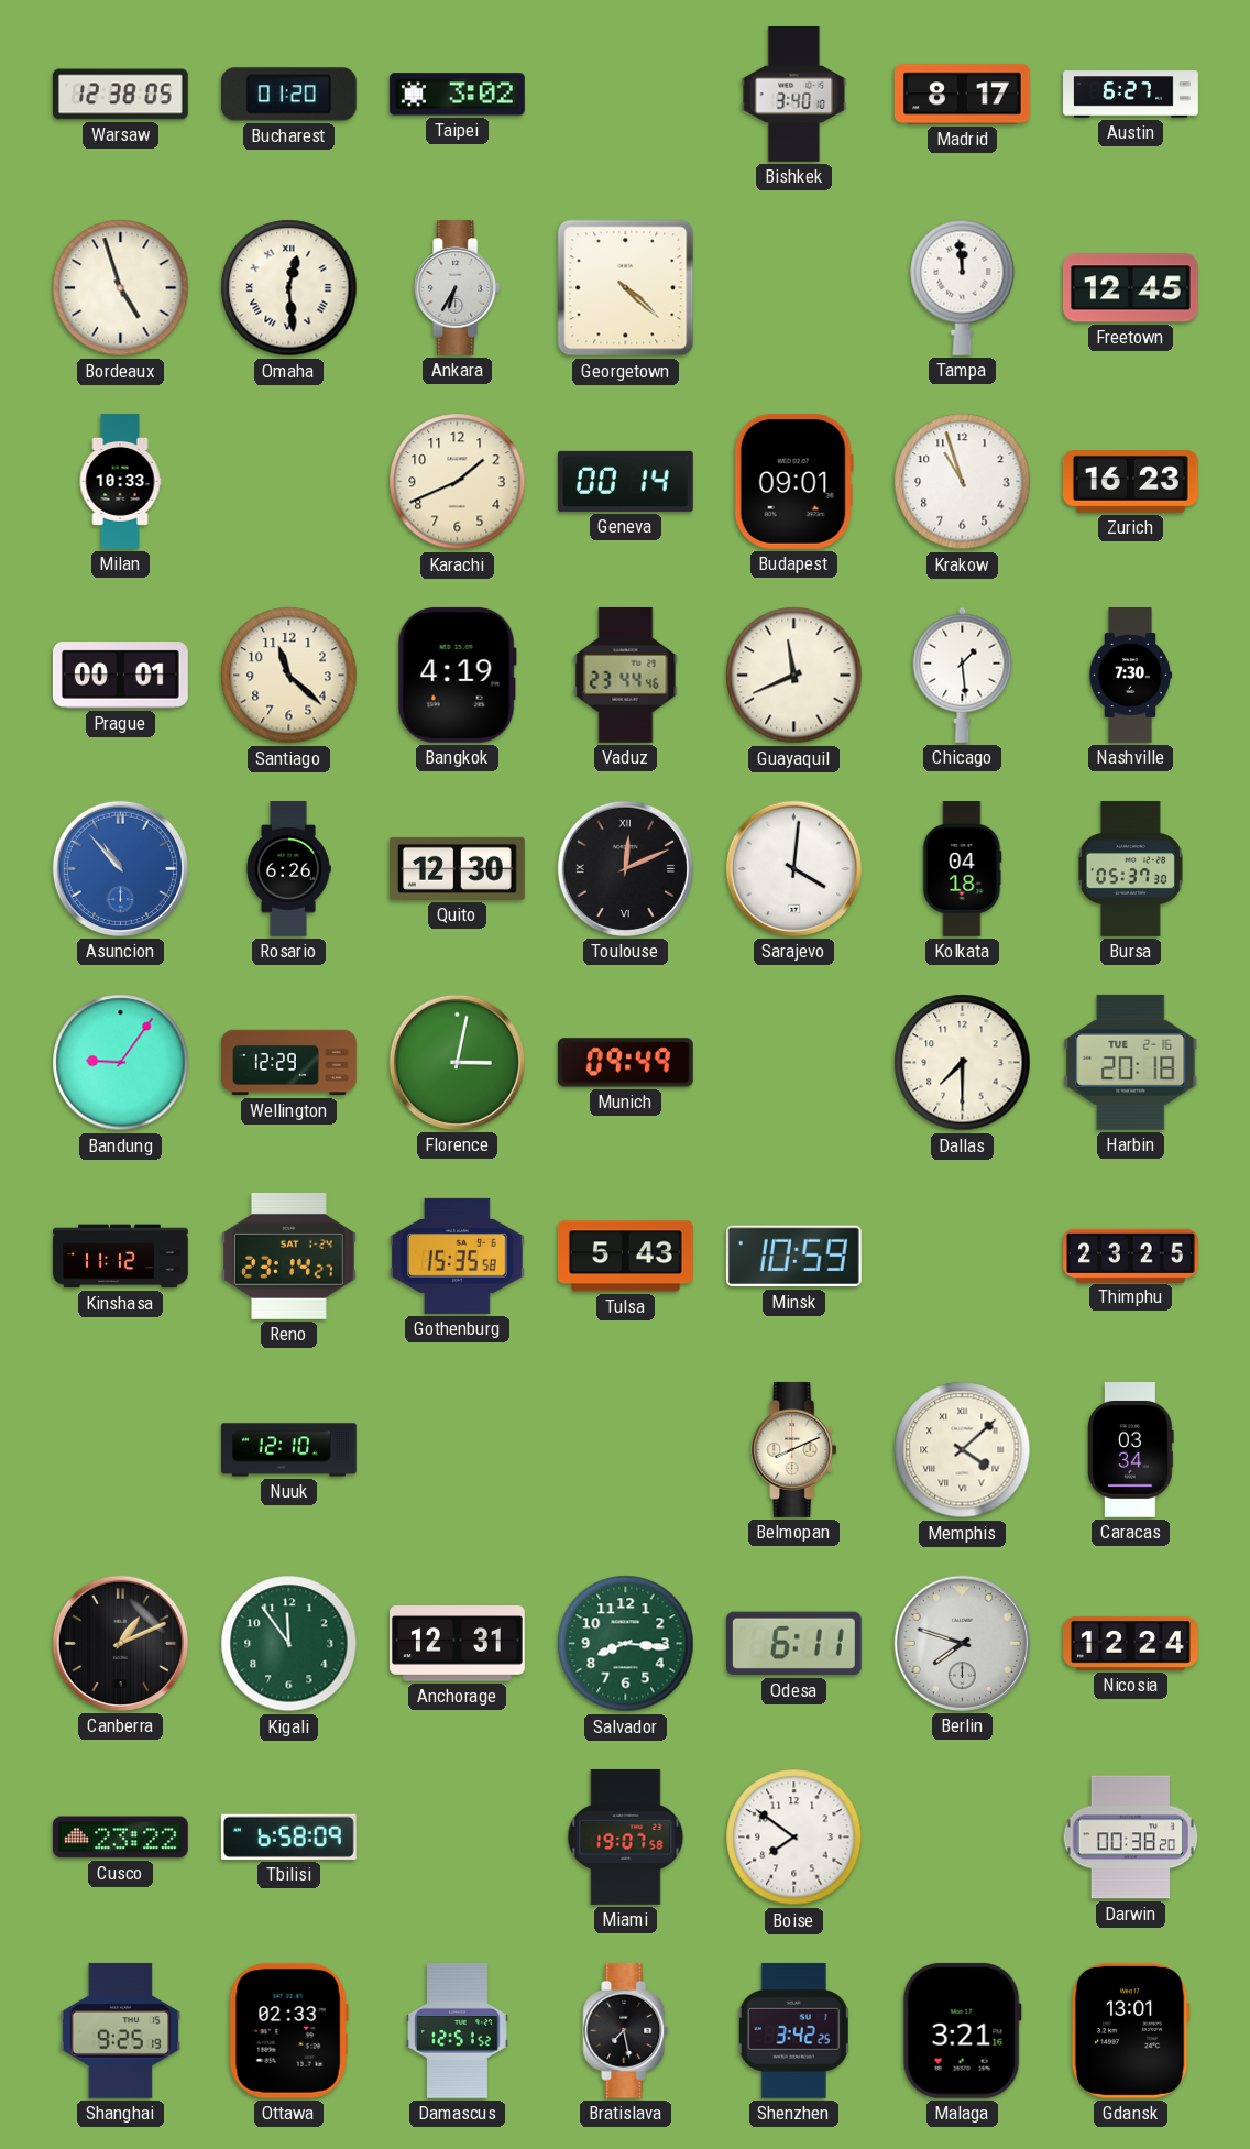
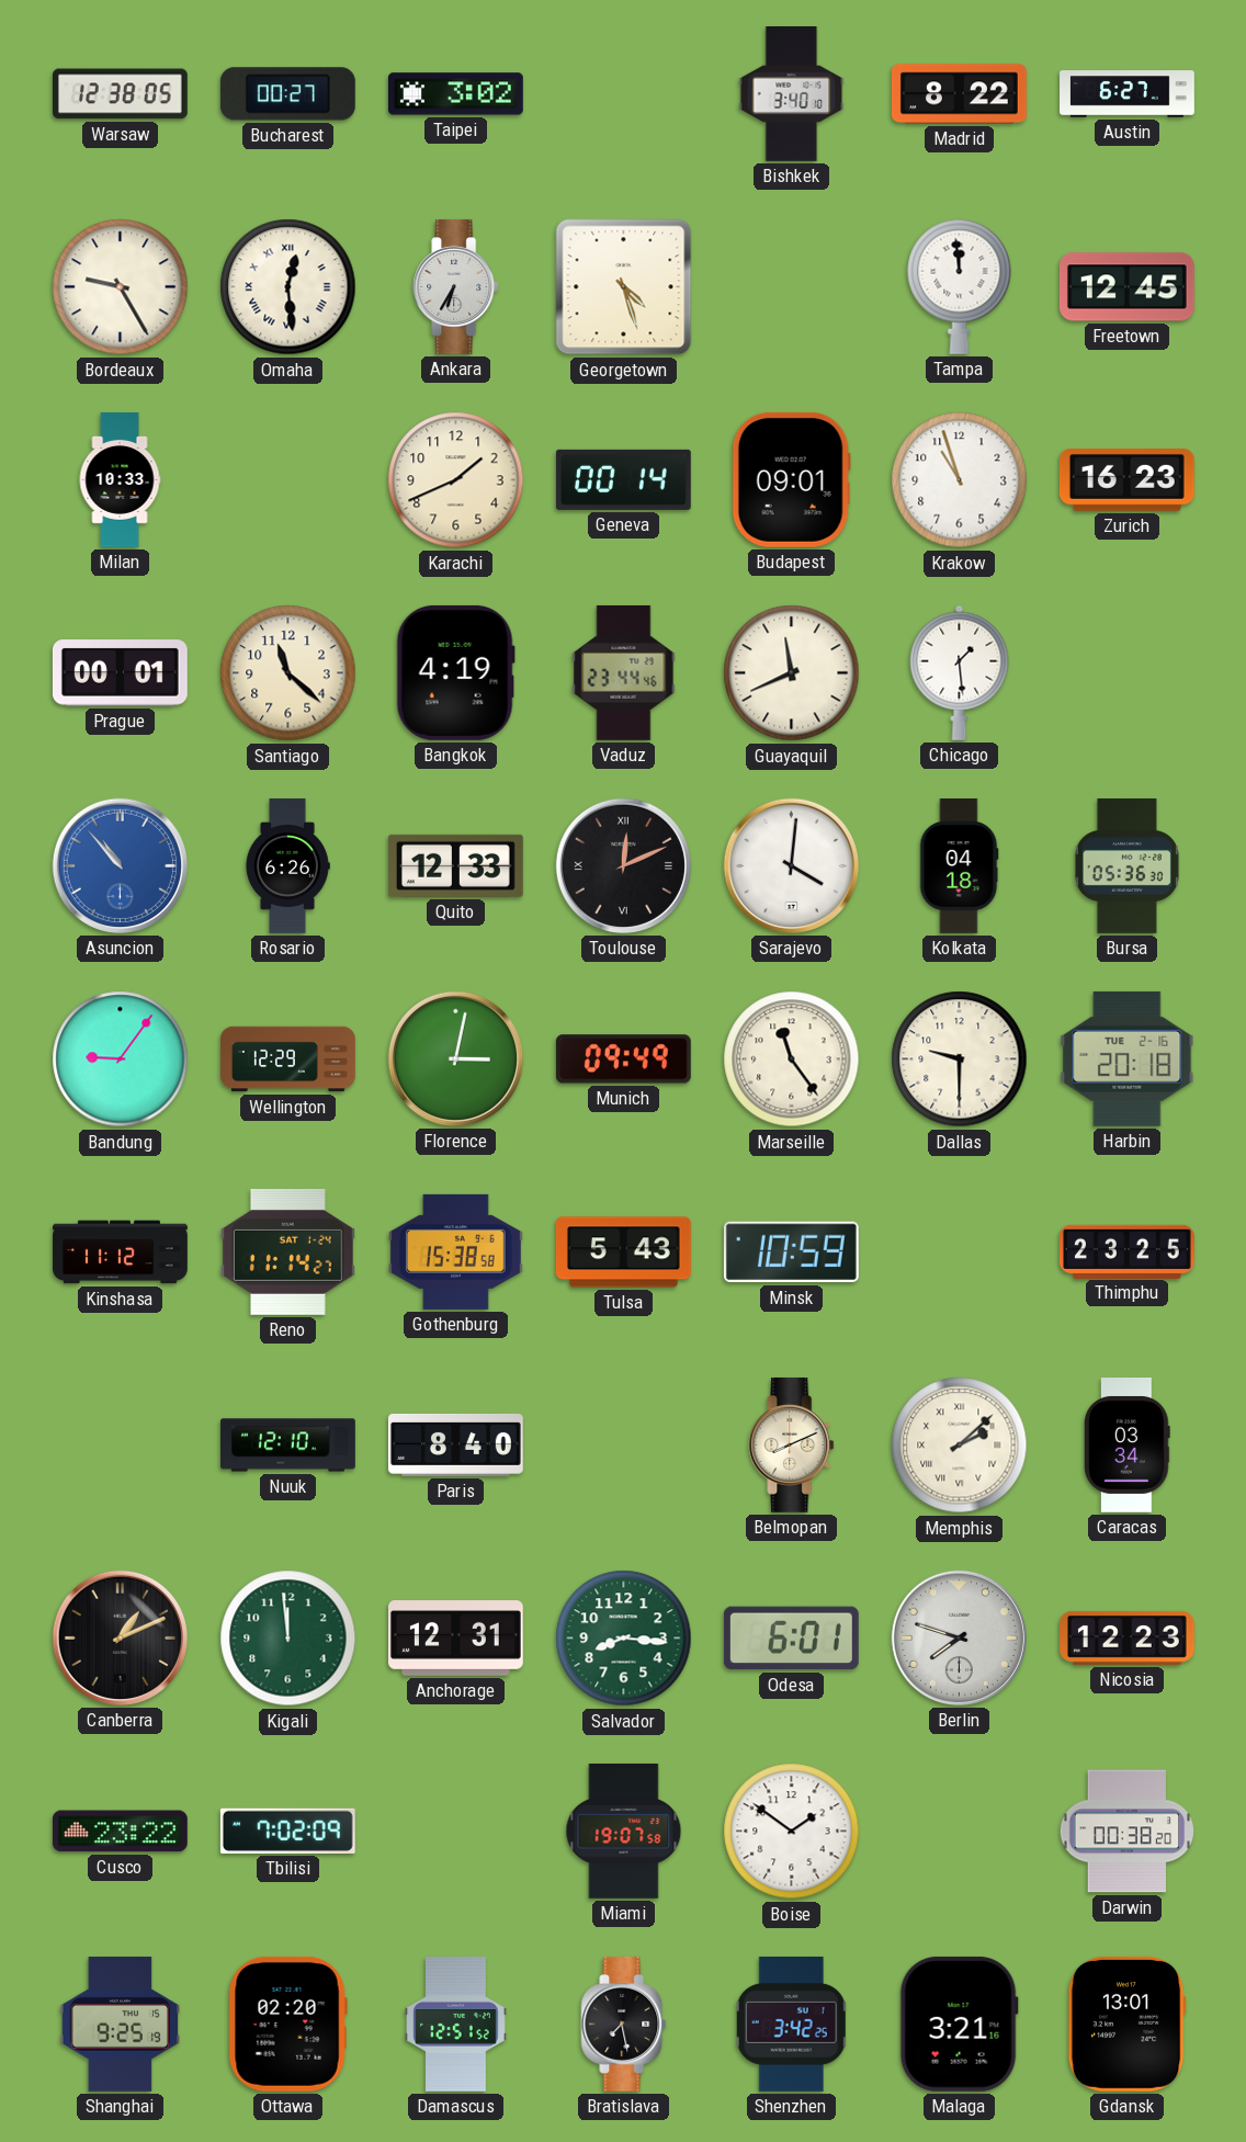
Bucharest: 01:20 -> 00:27 (287, 94)
Madrid: 8:17 -> 8:22 (959, 94)
Bordeaux: 4:57 -> 9:25 (121, 287)
Georgetown: 4:22 -> 4:27 (624, 287)
Nashville: 7:30 -> none (1130, 676)
Quito: 12:30 -> 12:33 (455, 865)
Bursa: 05:37 -> 05:36 (1126, 866)
Marseille: none -> 11:24 (792, 1059)
Dallas: 7:30 -> 9:30 (960, 1059)
Reno: 23:14 -> 11:14 (287, 1251)
Gothenburg: 15:35 -> 15:38 (455, 1251)
Paris: none -> 8:40 (456, 1444)
Memphis: 4:08 -> 2:08 (960, 1446)
Kigali: 11:54 -> 11:59 (288, 1639)
Odesa: 6:11 -> 6:01 (791, 1639)
Nicosia: 12:24 -> 12:23 (1128, 1639)
Tbilisi: 6:58 -> 7:02 (287, 1831)
Boise: 7:51 -> 1:51 (792, 1832)
Ottawa: 02:33 -> 02:20 (287, 2024)
